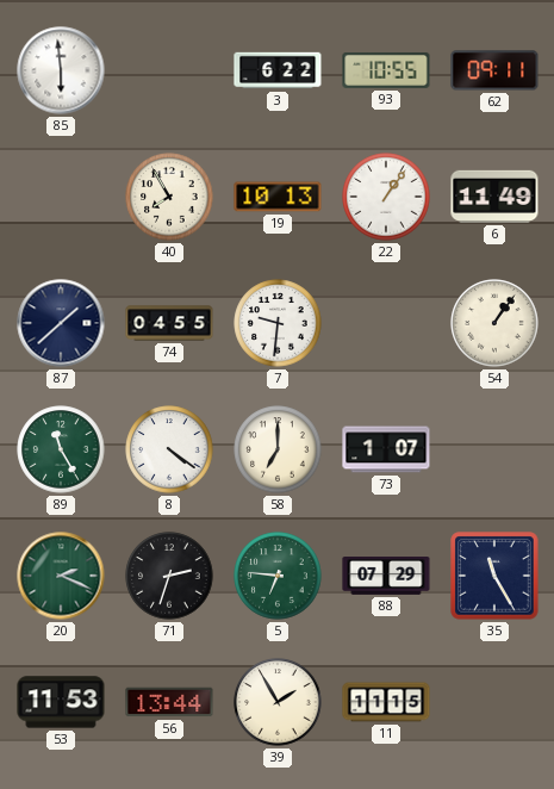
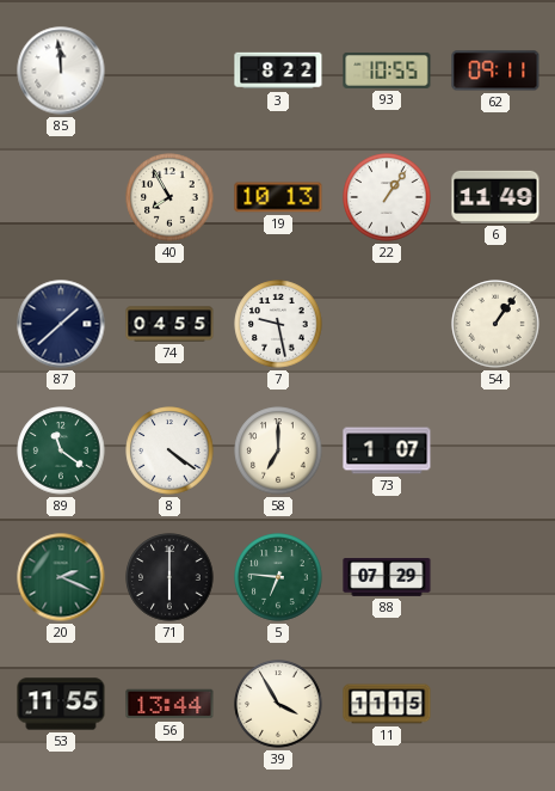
85: 5:59 -> 11:59 (61, 70)
3: 6:22 -> 8:22 (278, 70)
7: 9:31 -> 9:28 (278, 324)
89: 11:25 -> 11:21 (61, 450)
71: 2:33 -> 6:00 (169, 577)
35: 11:25 -> none (494, 576)
53: 11:53 -> 11:55 (61, 704)
39: 1:55 -> 3:55 (278, 704)
